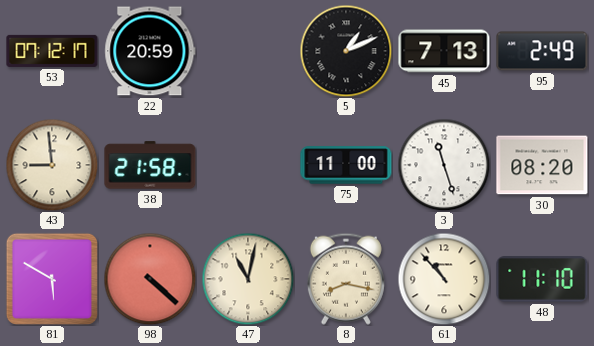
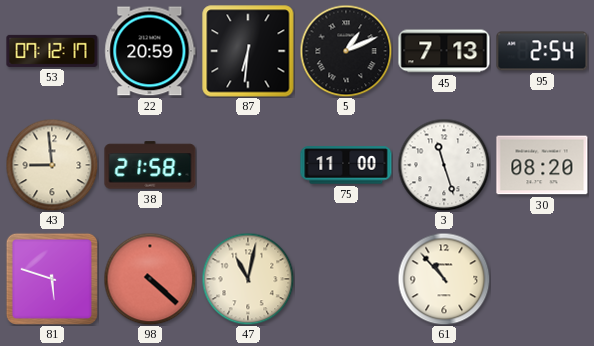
87: none -> 6:31 (248, 51)
95: 2:49 -> 2:54 (542, 51)
81: 5:50 -> 5:48 (52, 279)
8: 8:17 -> none (346, 279)
48: 11:10 -> none (542, 279)
